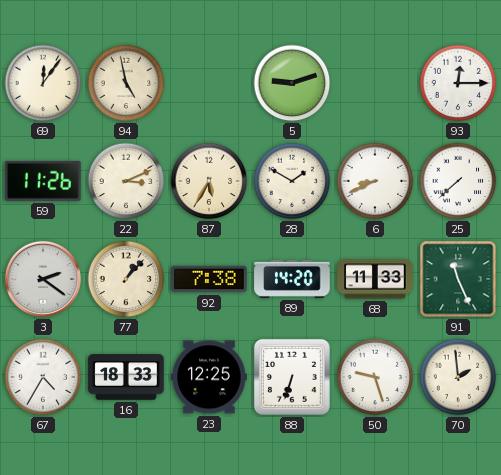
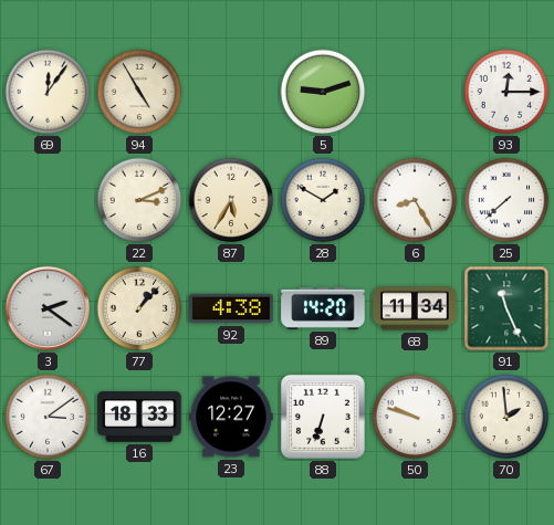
94: 4:58 -> 4:55 (139, 92)
59: 11:26 -> none (43, 181)
6: 8:41 -> 8:25 (415, 200)
92: 7:38 -> 4:38 (231, 308)
68: 11:33 -> 11:34 (415, 308)
67: 4:35 -> 3:09 (48, 417)
23: 12:25 -> 12:27 (231, 417)
50: 9:27 -> 9:48 (415, 417)
